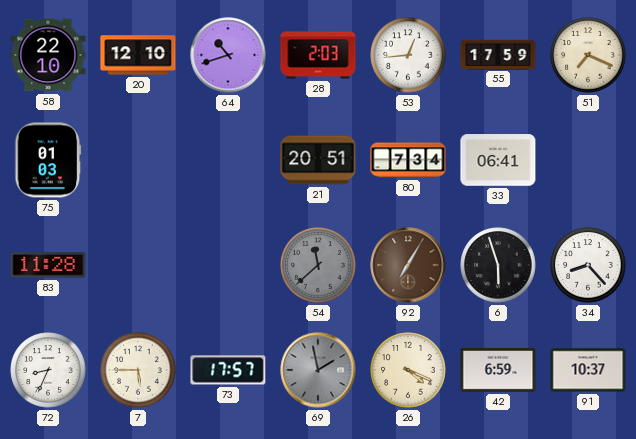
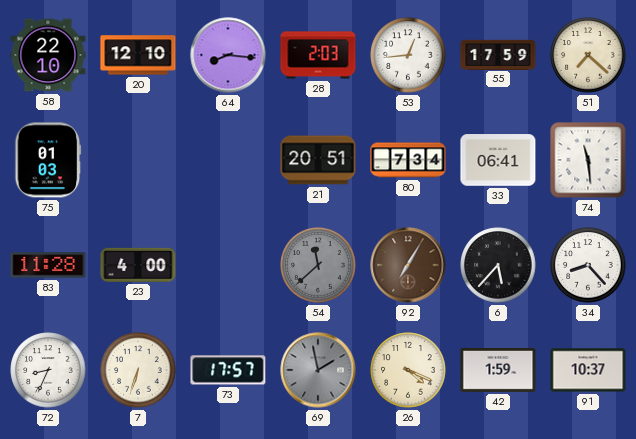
64: 10:42 -> 8:16 (228, 55)
51: 7:19 -> 7:22 (588, 55)
74: none -> 11:29 (588, 160)
23: none -> 4:00 (138, 265)
6: 5:57 -> 5:37 (498, 265)
7: 5:45 -> 6:33 (138, 370)
42: 6:59 -> 1:59 (498, 371)
